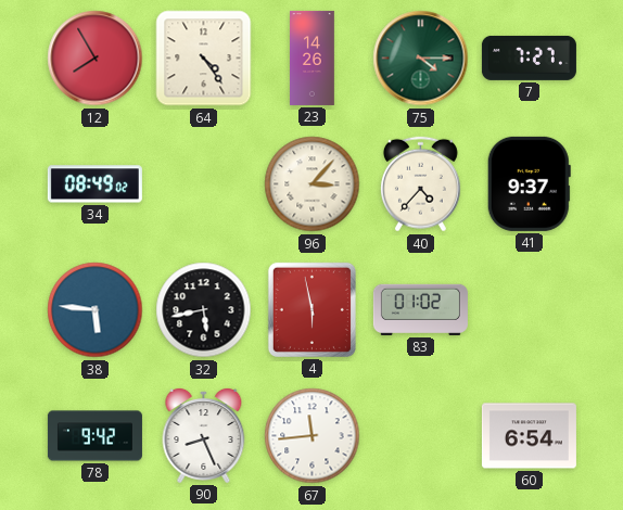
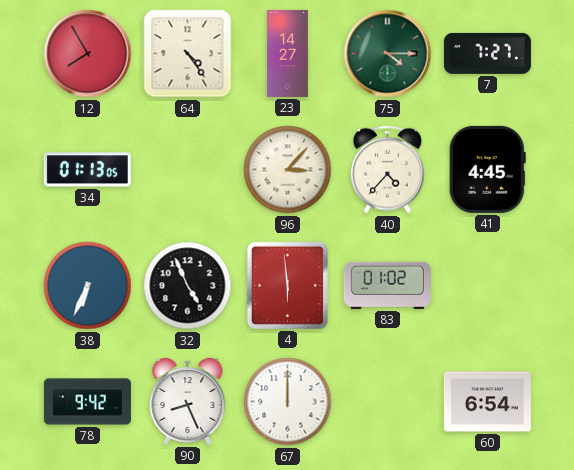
23: 14:26 -> 14:27 (288, 53)
34: 08:49 -> 01:13 (87, 170)
41: 9:37 -> 4:45 (487, 169)
38: 5:46 -> 6:34 (88, 286)
32: 5:43 -> 4:56 (188, 286)
4: 5:58 -> 5:59 (287, 285)
67: 11:44 -> 12:00 (288, 402)
